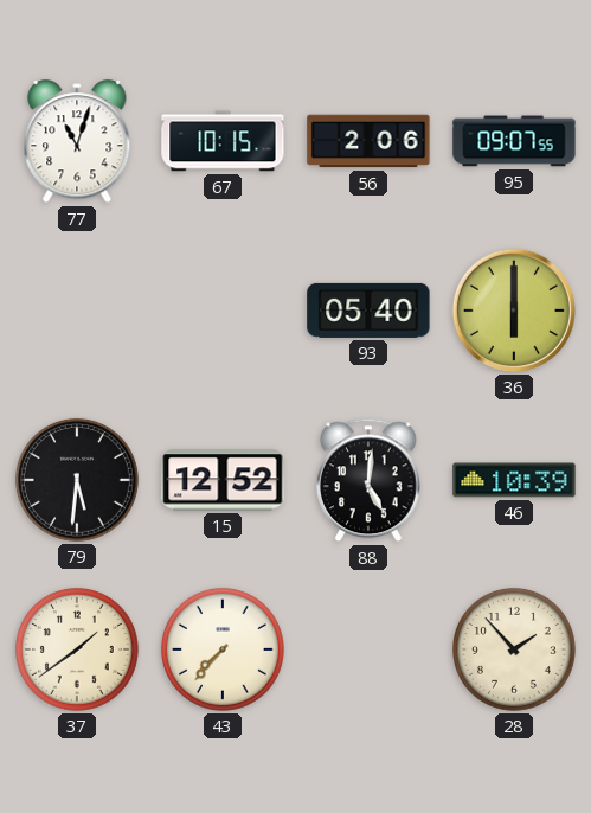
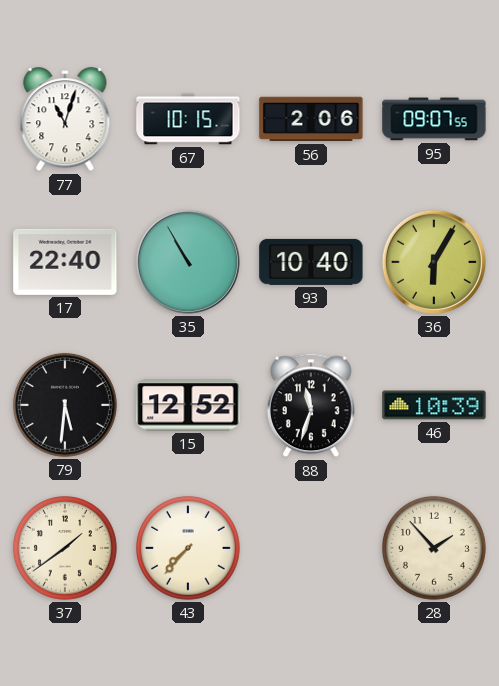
17: none -> 22:40 (65, 262)
35: none -> 10:55 (188, 262)
93: 05:40 -> 10:40 (311, 262)
36: 6:00 -> 6:05 (434, 262)
88: 5:01 -> 11:33 (311, 405)
